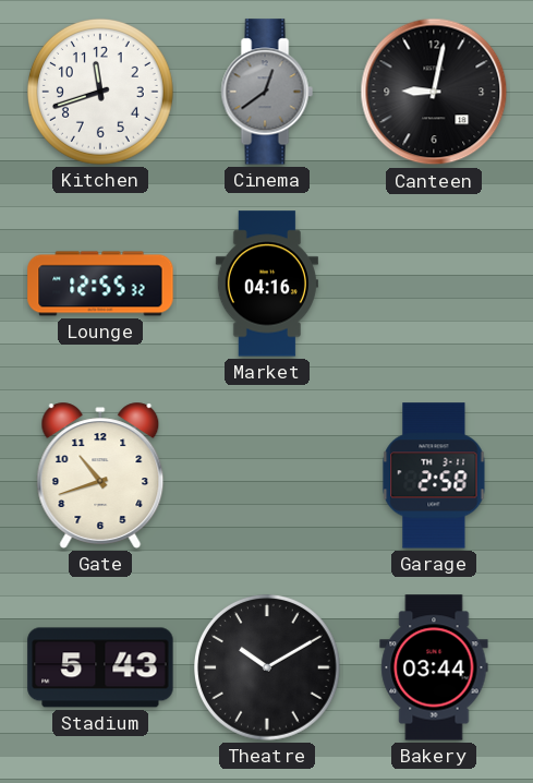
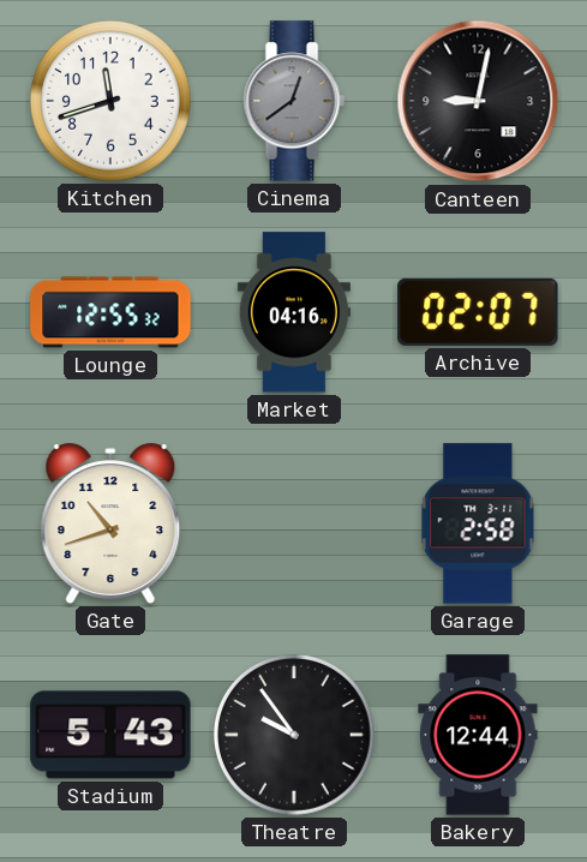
Archive: none -> 02:07 (478, 312)
Theatre: 10:10 -> 9:54 (295, 736)
Bakery: 03:44 -> 12:44 (478, 735)
